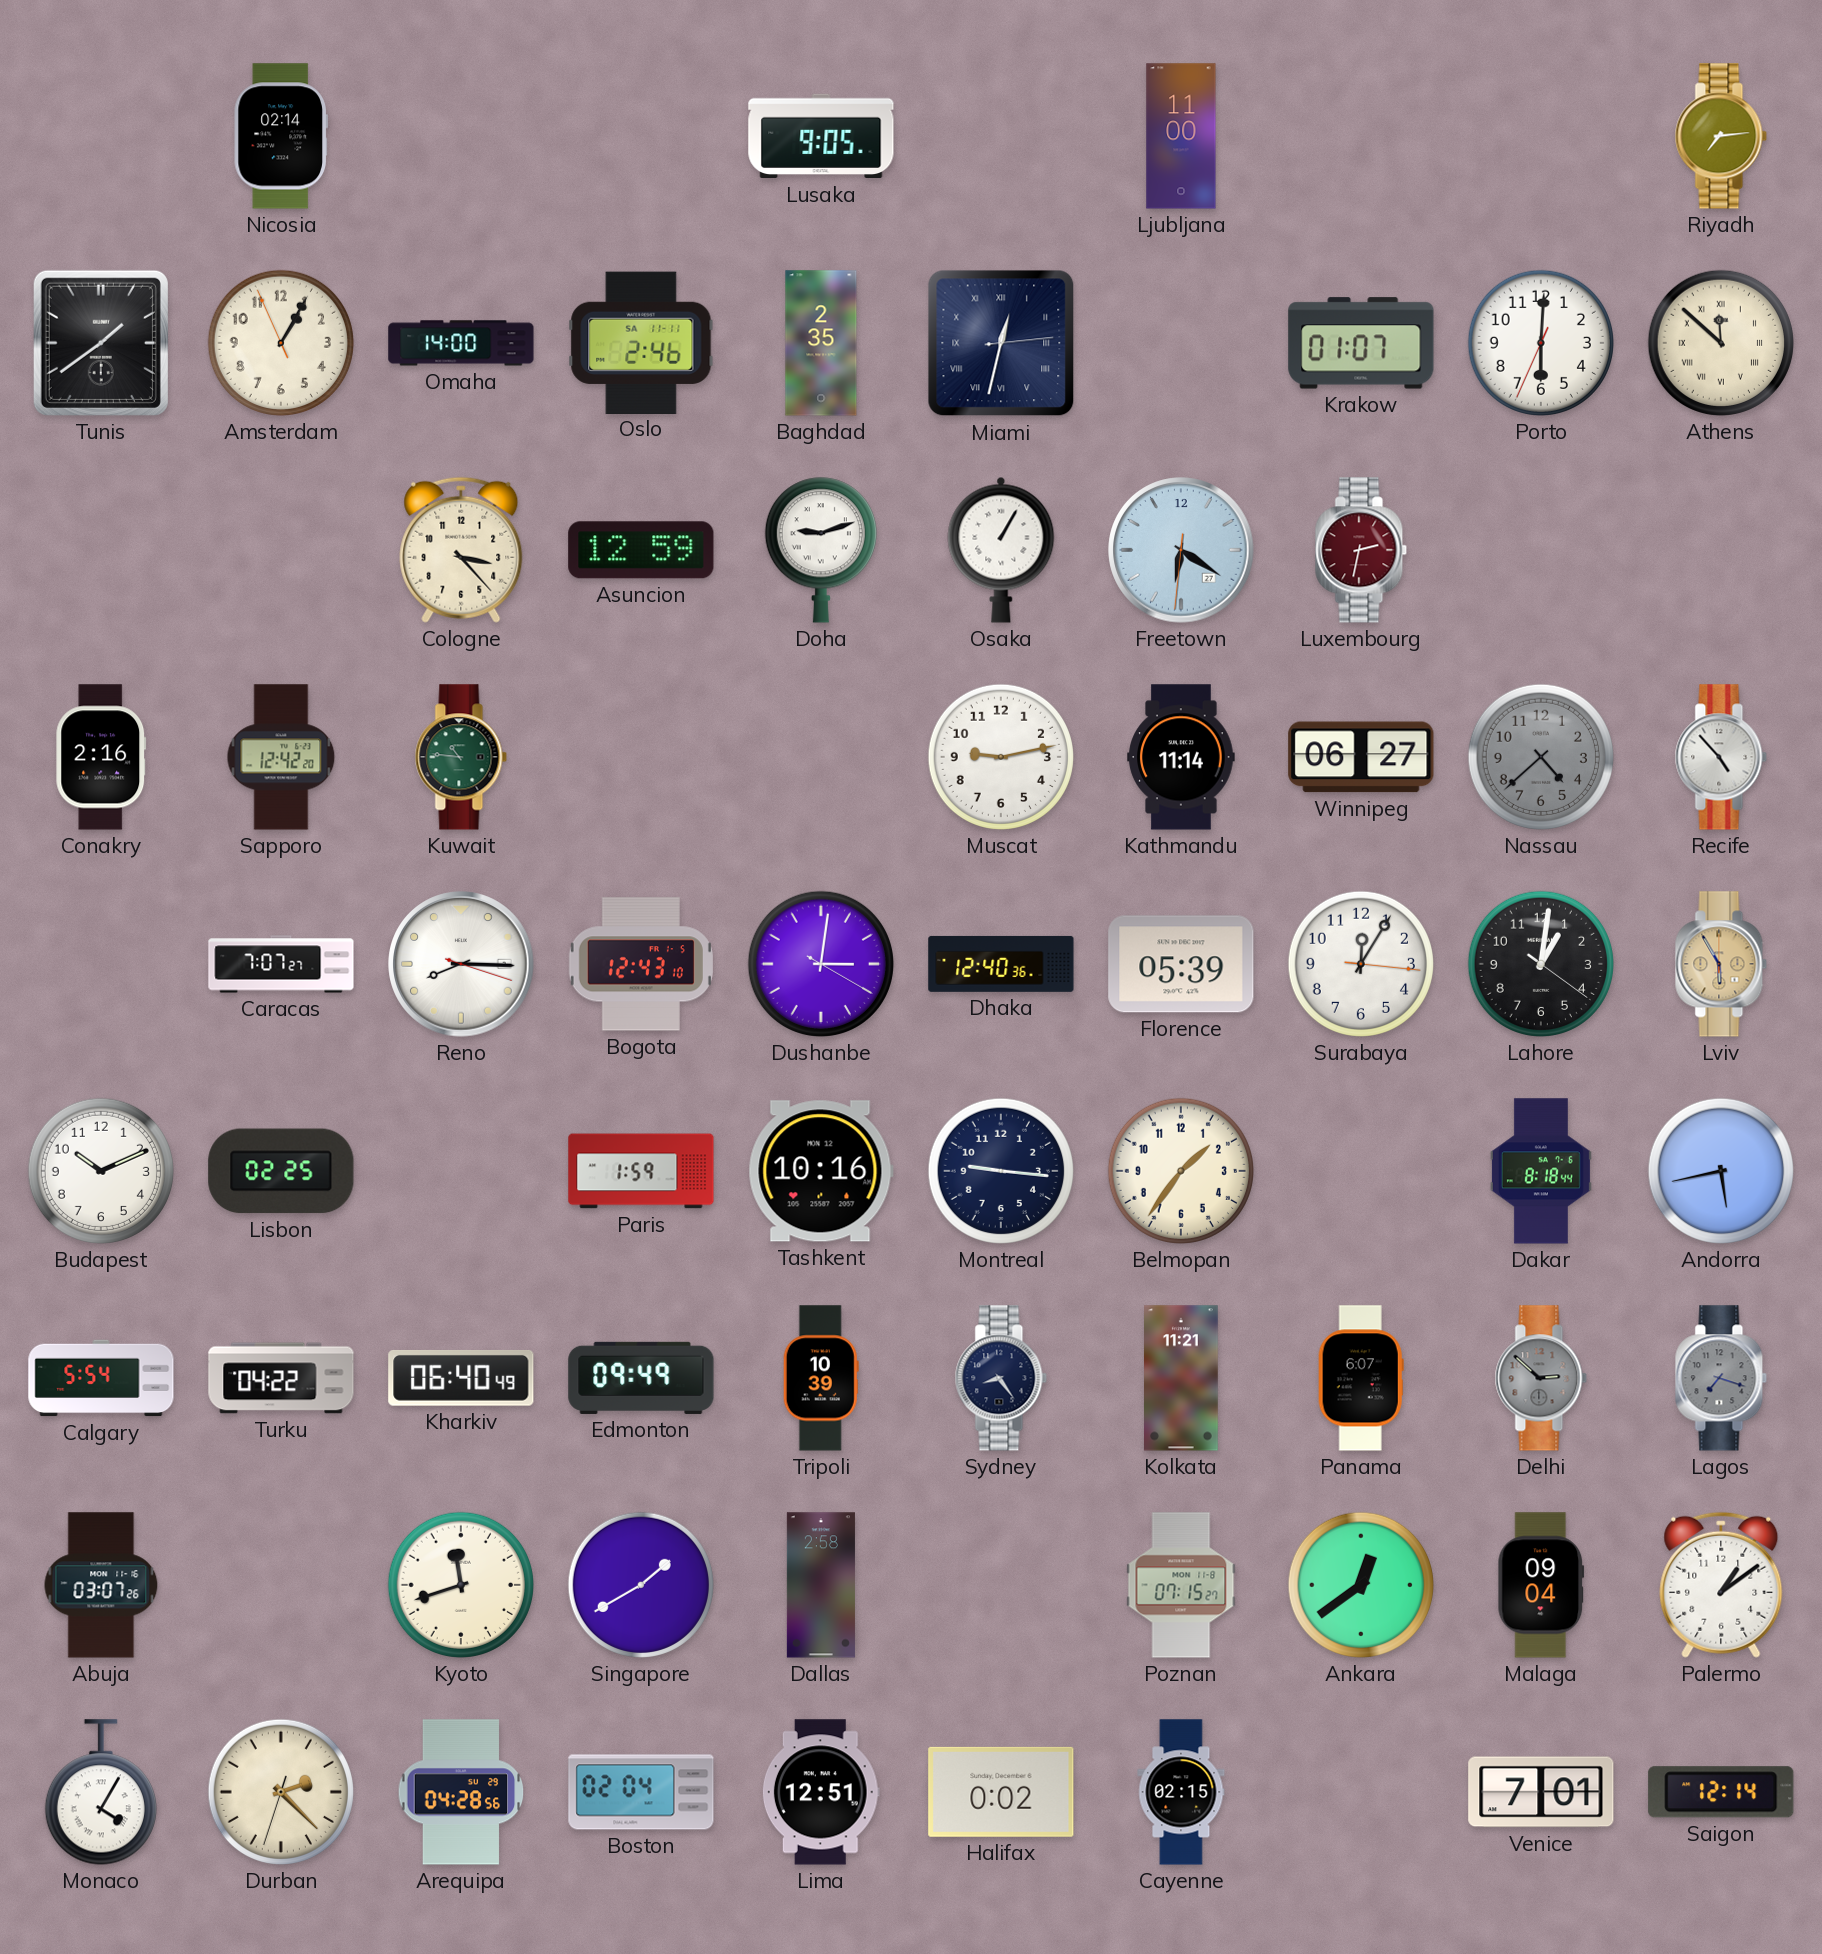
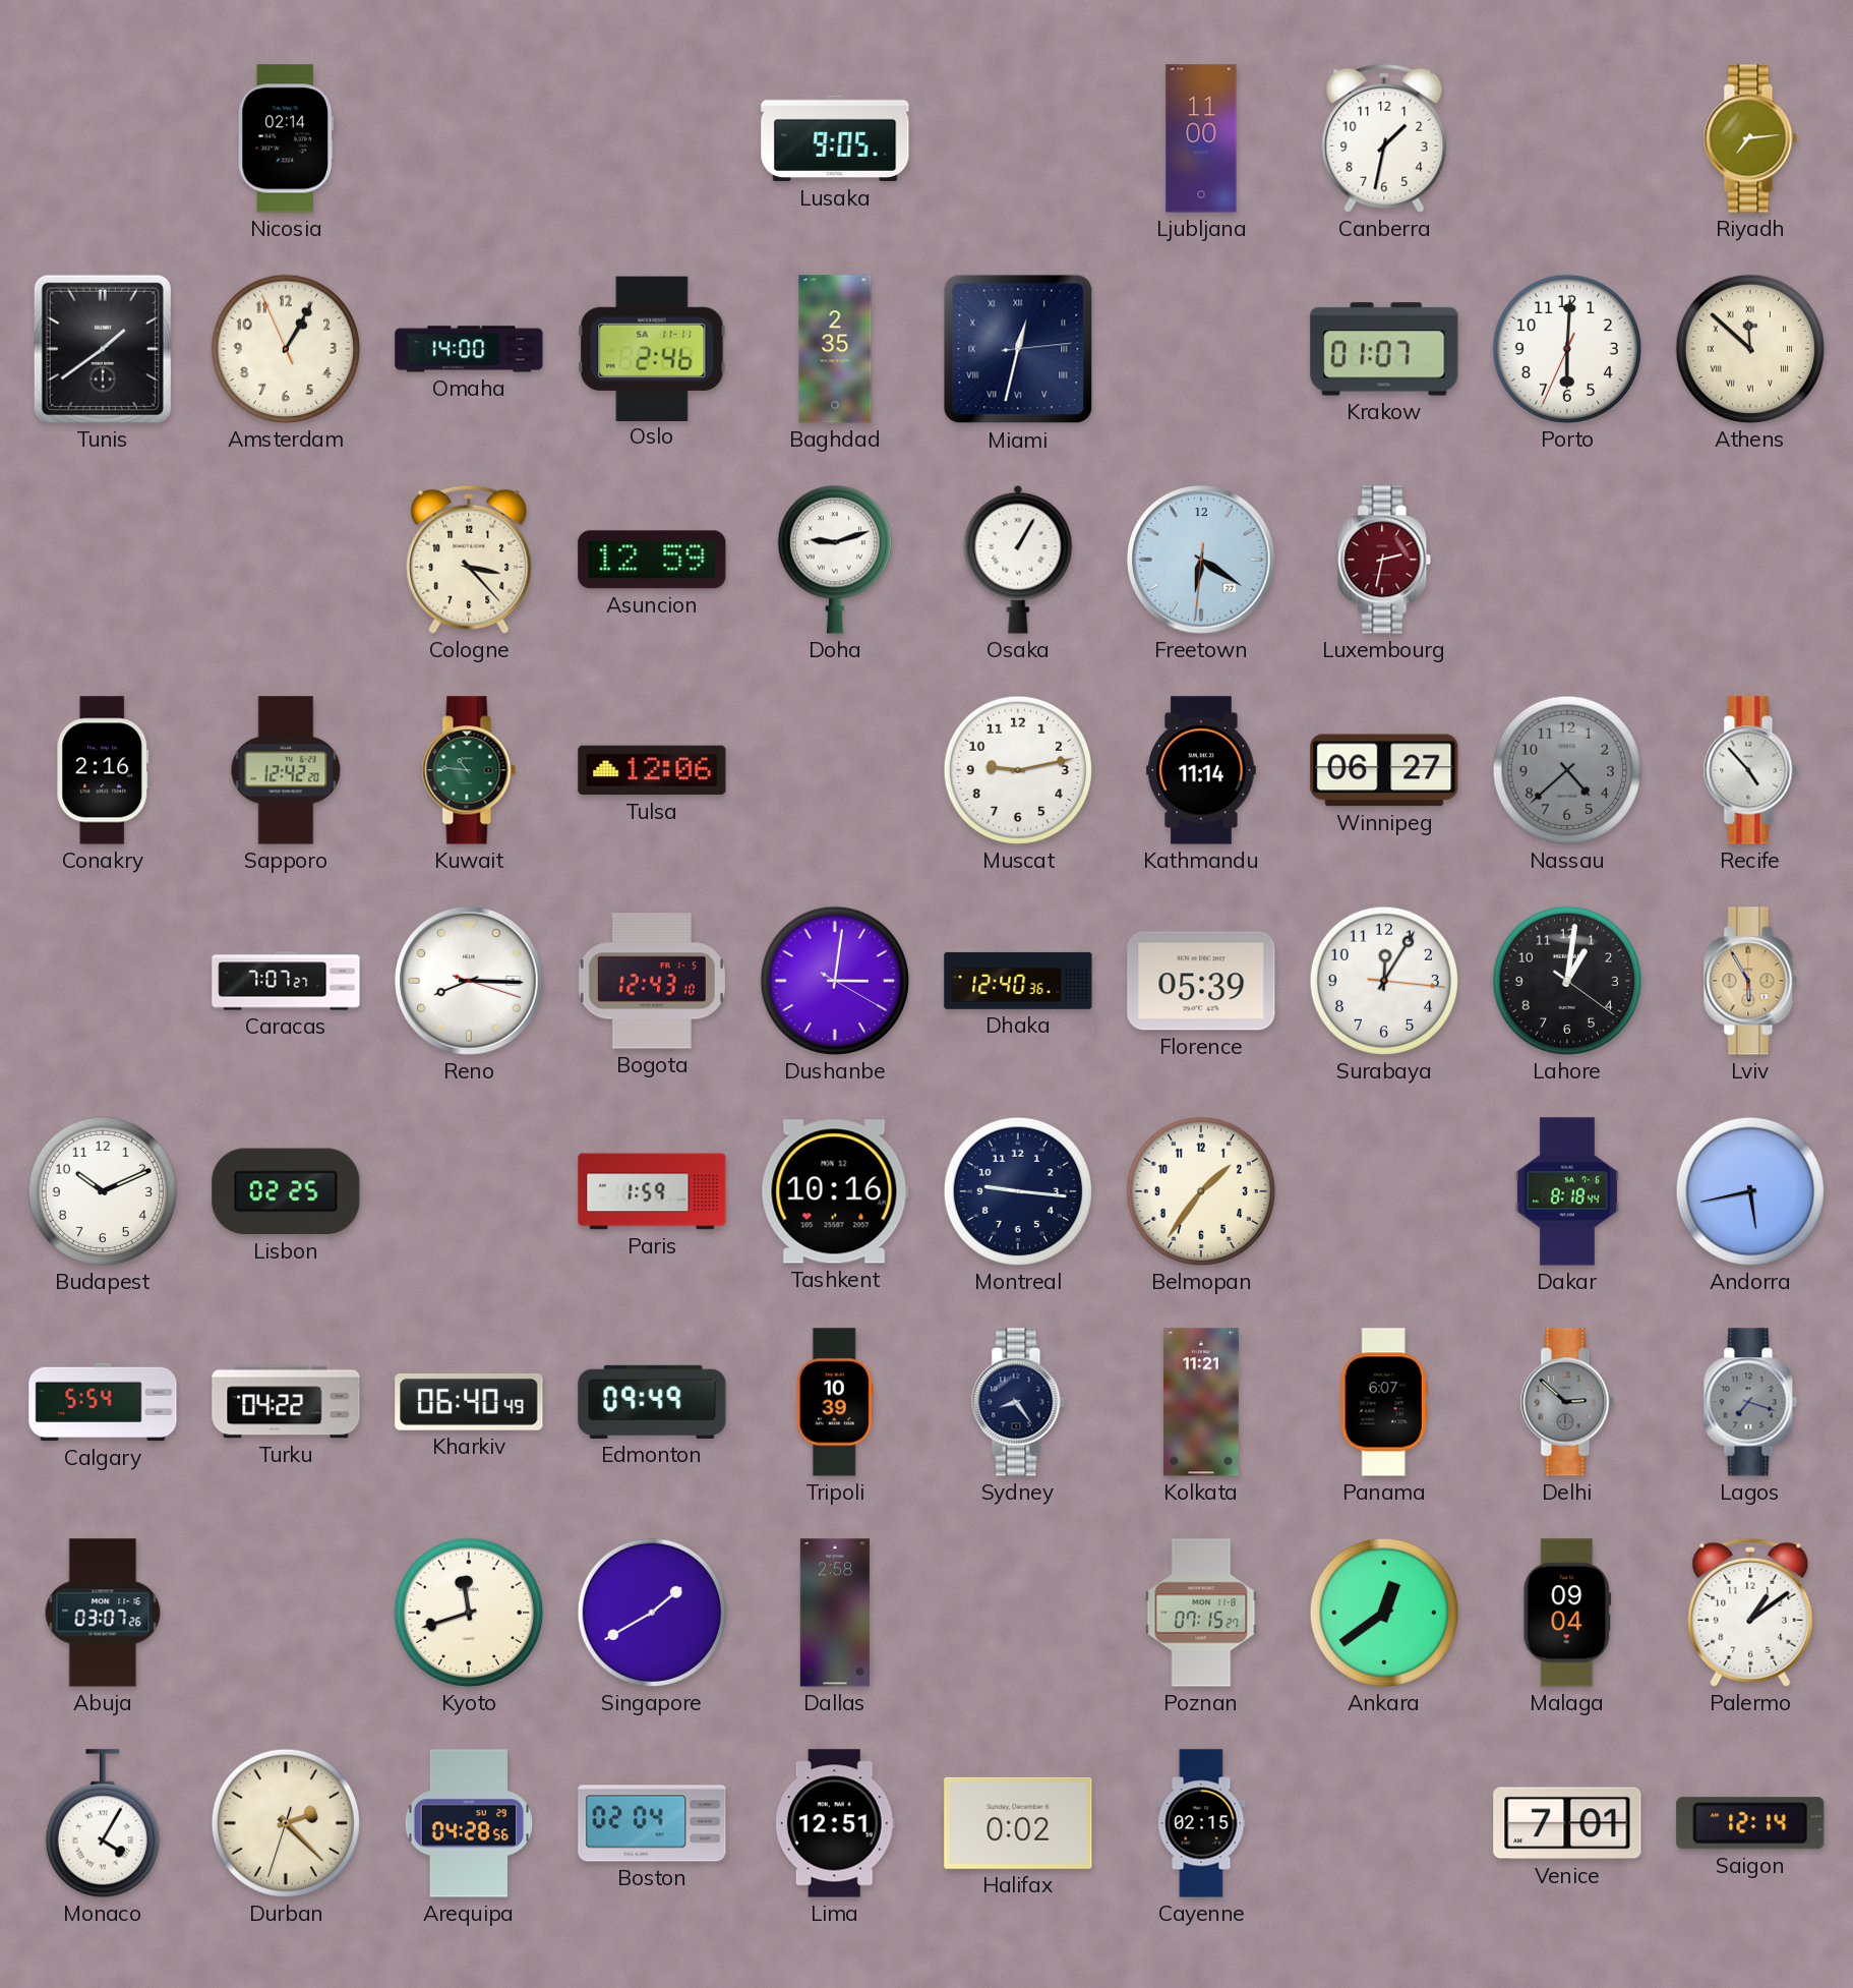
Canberra: none -> 1:32 (1384, 138)
Tulsa: none -> 12:06 (652, 770)
